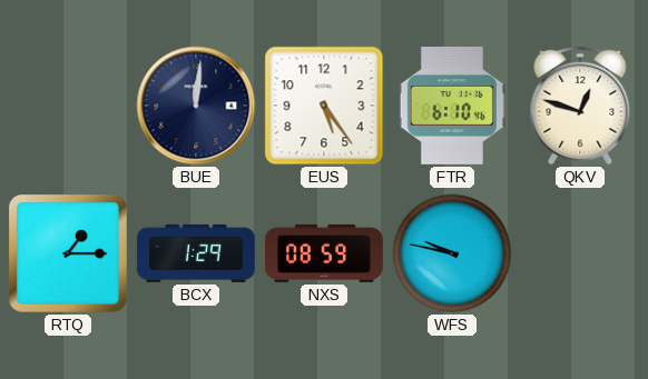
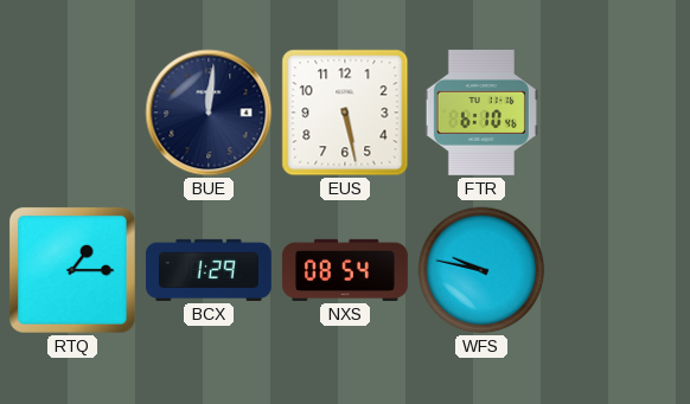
EUS: 5:24 -> 5:28 (345, 113)
QKV: 12:48 -> none (580, 106)
NXS: 08:59 -> 08:54 (345, 270)
